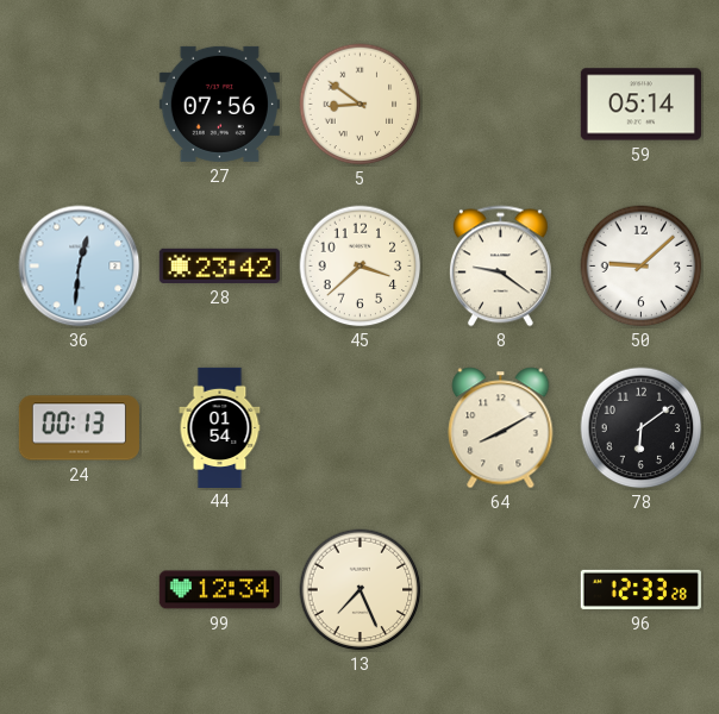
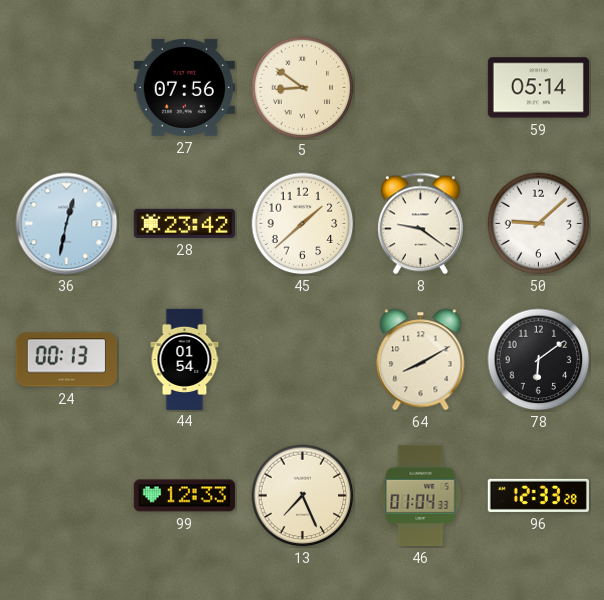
36: 12:31 -> 12:32 (67, 224)
45: 3:38 -> 1:38 (303, 224)
99: 12:34 -> 12:33 (184, 496)
46: none -> 01:04 (421, 495)
